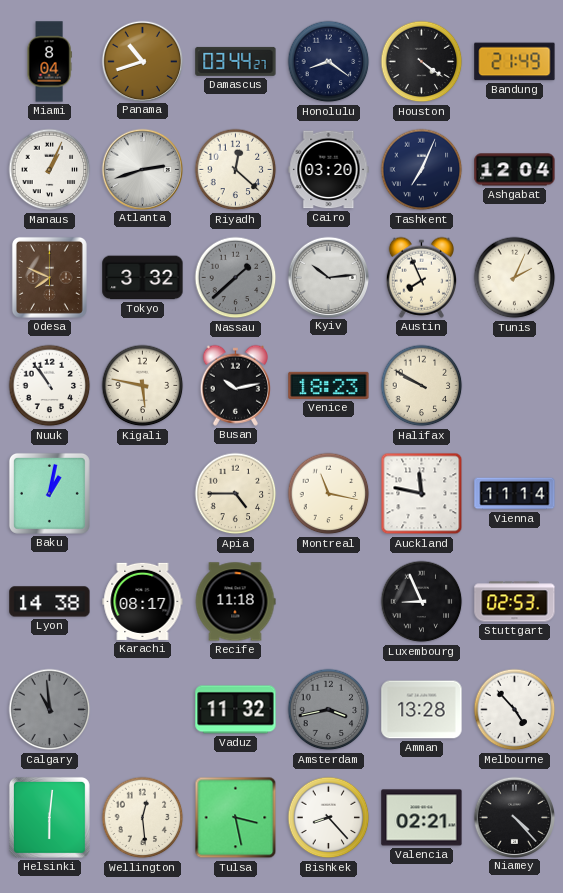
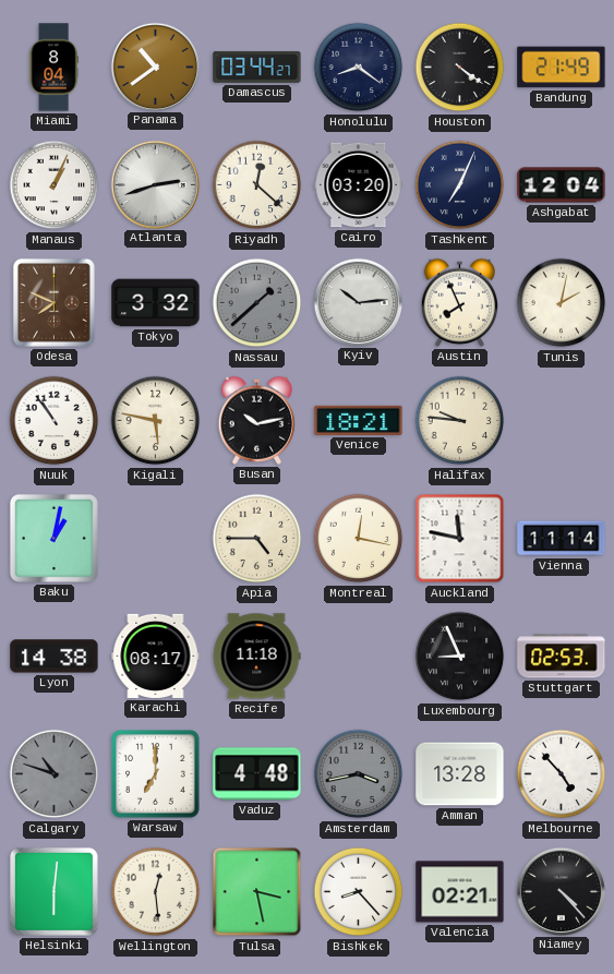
Panama: 10:42 -> 10:39 (155, 67)
Tunis: 2:04 -> 2:02 (562, 303)
Venice: 18:23 -> 18:21 (359, 420)
Halifax: 9:50 -> 9:46 (460, 421)
Montreal: 11:17 -> 12:17 (359, 539)
Calgary: 10:59 -> 10:48 (55, 774)
Warsaw: none -> 7:00 (156, 774)
Vaduz: 11:32 -> 4:48 (257, 774)
